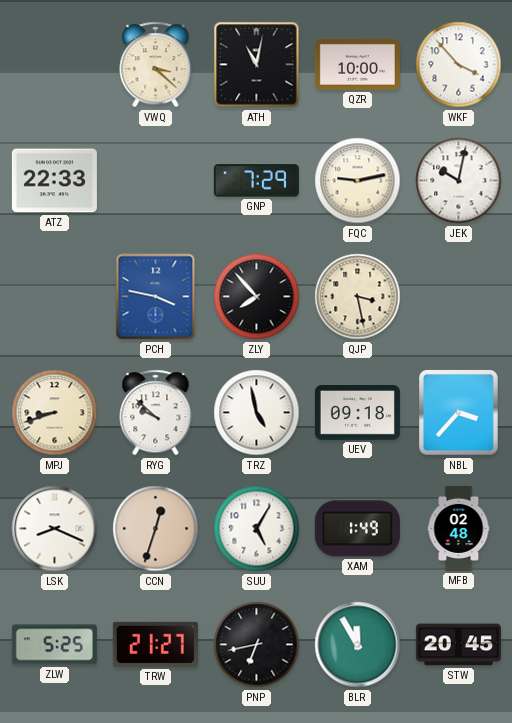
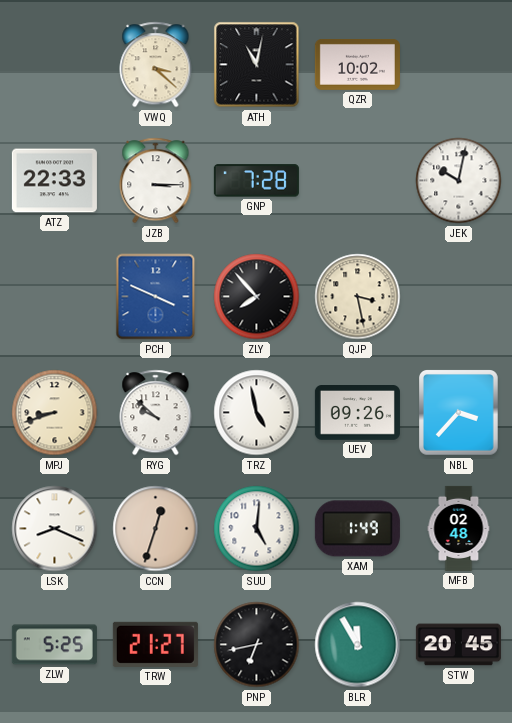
QZR: 10:00 -> 10:02 (357, 64)
WKF: 3:53 -> none (459, 65)
JZB: none -> 3:15 (156, 181)
GNP: 7:29 -> 7:28 (256, 181)
FQC: 9:13 -> none (358, 181)
PCH: 3:47 -> 3:49 (156, 297)
UEV: 09:18 -> 09:26 (357, 413)
SUU: 5:05 -> 5:01 (257, 529)
